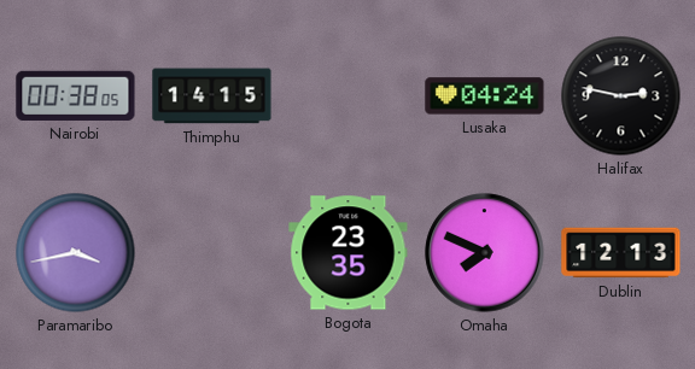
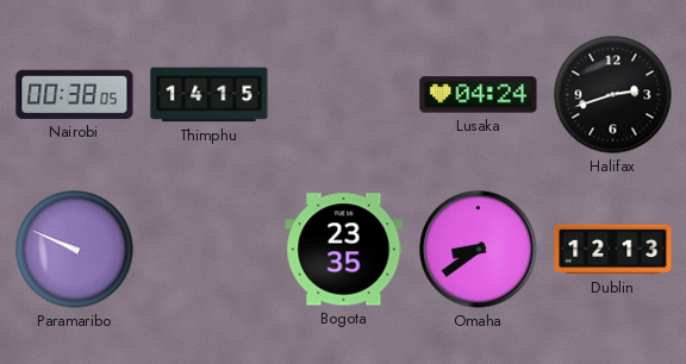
Halifax: 2:47 -> 2:42 (613, 95)
Paramaribo: 3:43 -> 9:49 (75, 250)
Omaha: 7:49 -> 8:39 (479, 250)
